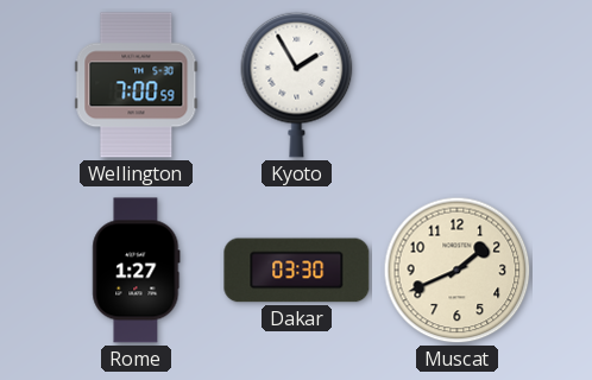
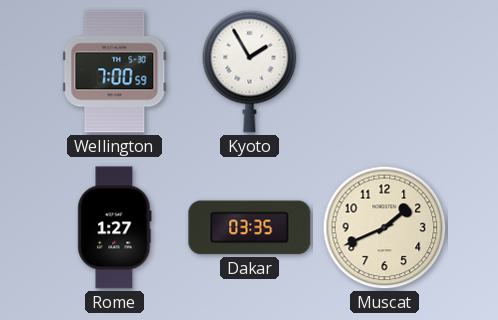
Dakar: 03:30 -> 03:35 (250, 228)
